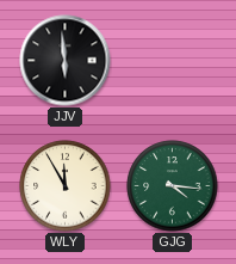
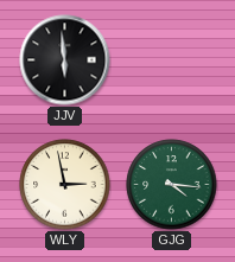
WLY: 11:55 -> 2:58 (65, 185)
